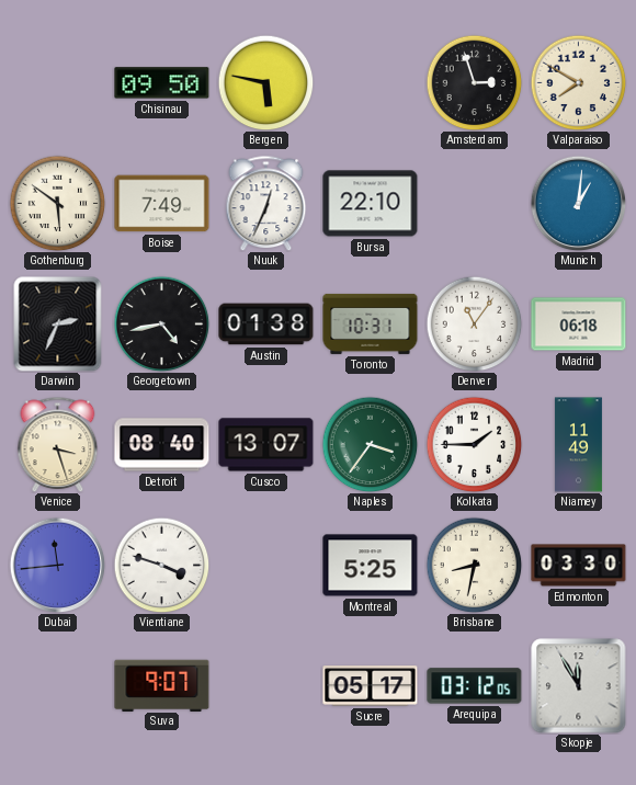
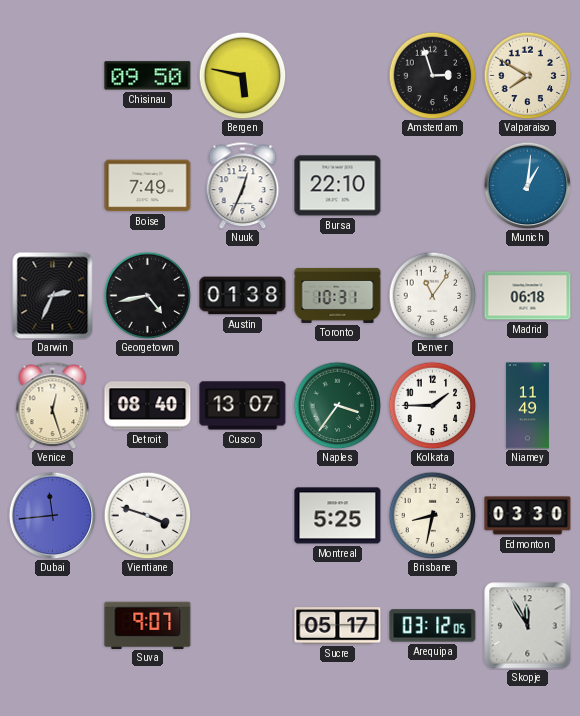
Gothenburg: 5:51 -> none (57, 203)
Venice: 3:27 -> 12:27 (53, 405)
